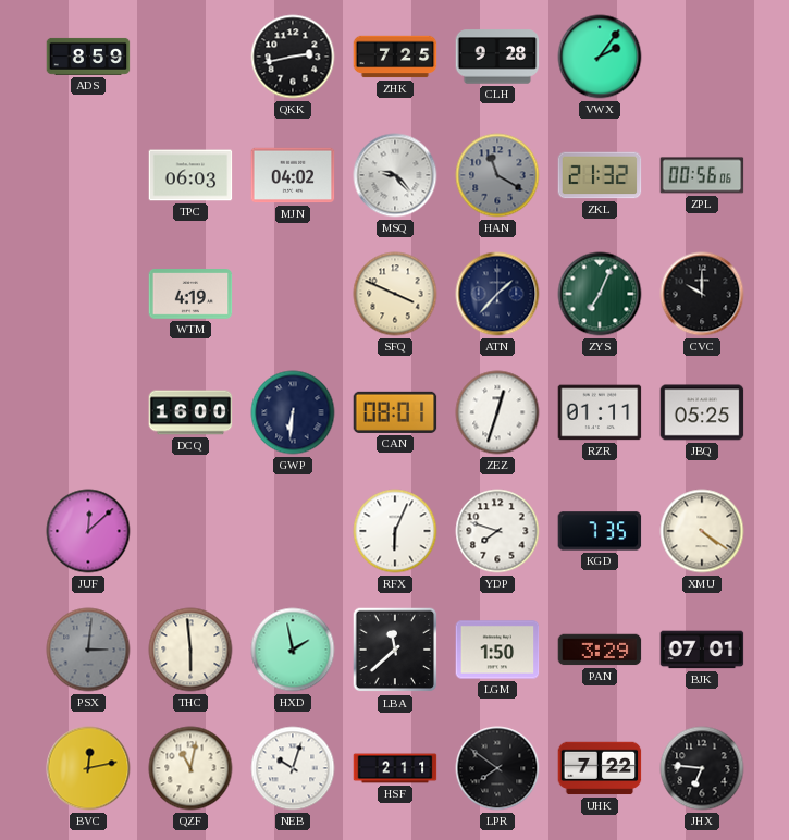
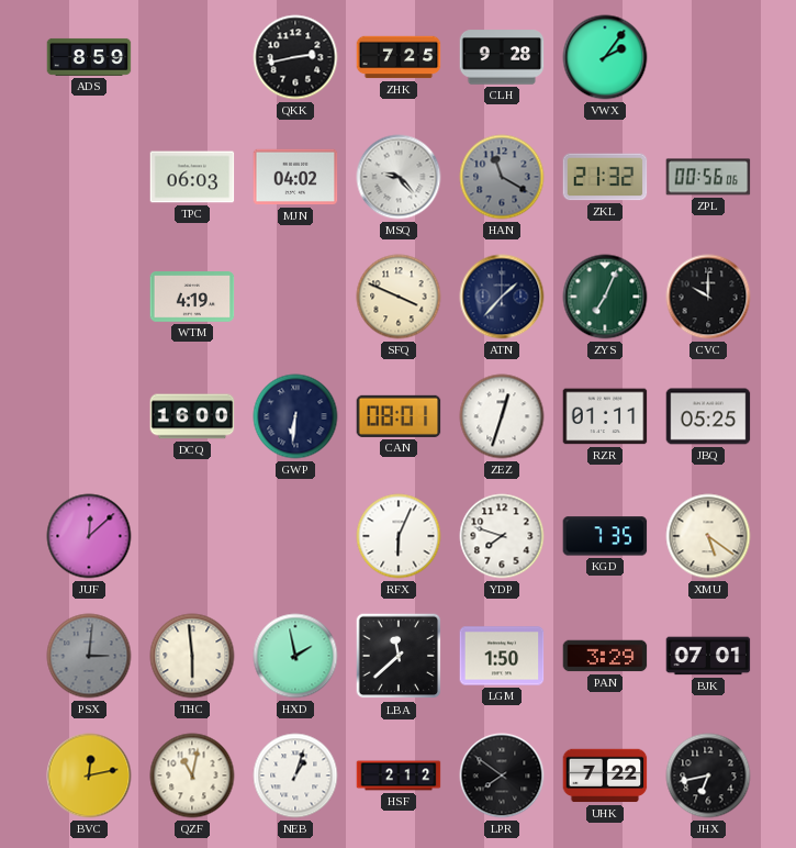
XMU: 4:21 -> 5:21 (708, 536)
NEB: 10:03 -> 1:03 (295, 776)
HSF: 2:11 -> 2:12 (399, 776)
JHX: 6:46 -> 6:43 (708, 776)
